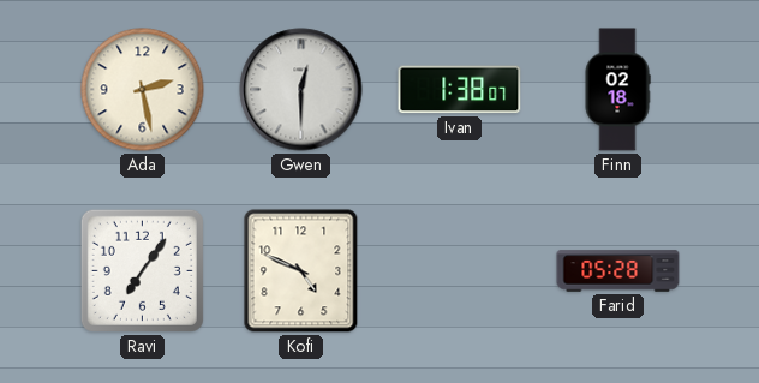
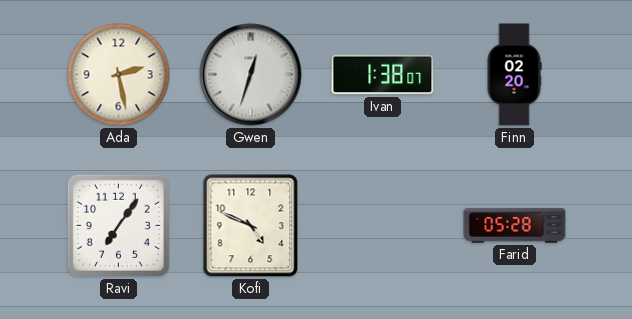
Gwen: 12:30 -> 12:33 (251, 75)
Finn: 02:18 -> 02:20 (514, 75)
